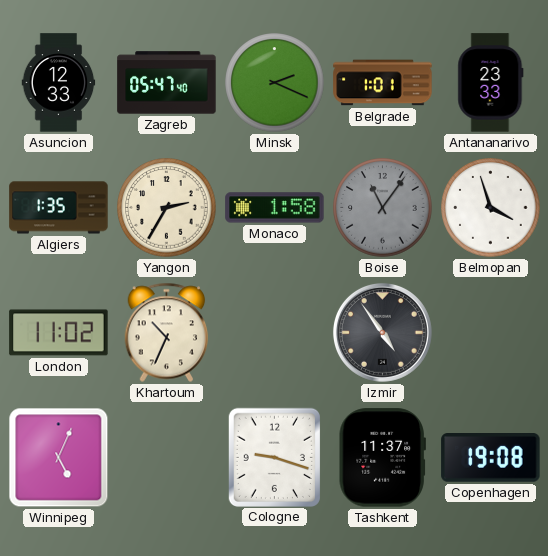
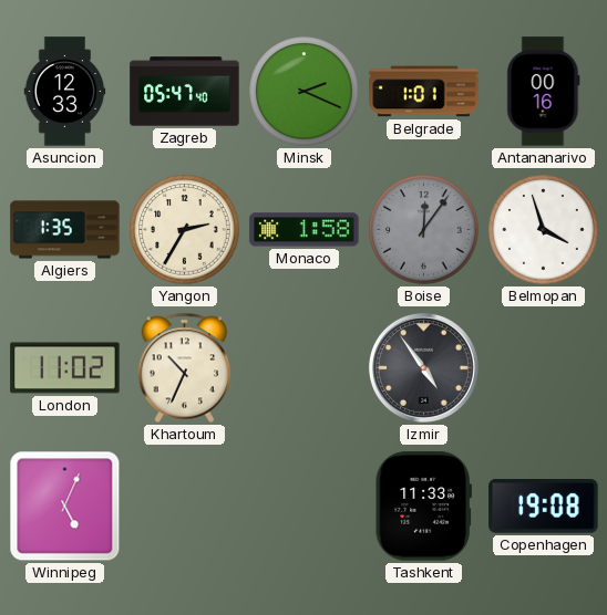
Antananarivo: 23:33 -> 00:16 (544, 92)
Boise: 11:06 -> 12:06 (424, 230)
Cologne: 9:18 -> none (274, 457)
Tashkent: 11:37 -> 11:33 (423, 507)
